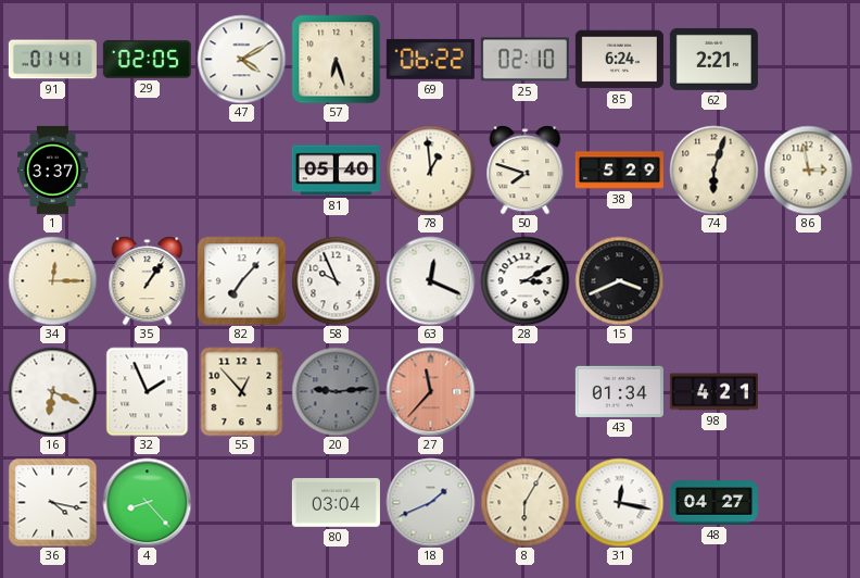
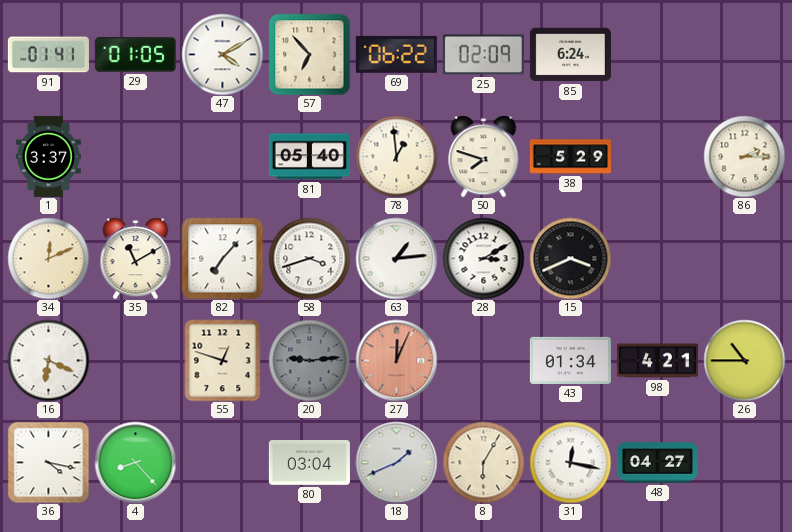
29: 02:05 -> 01:05 (135, 54)
57: 6:27 -> 6:53 (309, 54)
25: 02:10 -> 02:09 (483, 55)
62: 2:21 -> none (713, 59)
74: 6:03 -> none (713, 169)
86: 2:58 -> 2:15 (744, 156)
34: 12:15 -> 12:11 (48, 258)
35: 1:06 -> 11:10 (136, 258)
58: 9:56 -> 3:42 (309, 258)
63: 12:19 -> 1:14 (396, 258)
32: 1:56 -> none (148, 391)
55: 12:53 -> 12:48 (223, 360)
27: 11:37 -> 12:04 (396, 360)
26: none -> 10:45 (744, 360)
